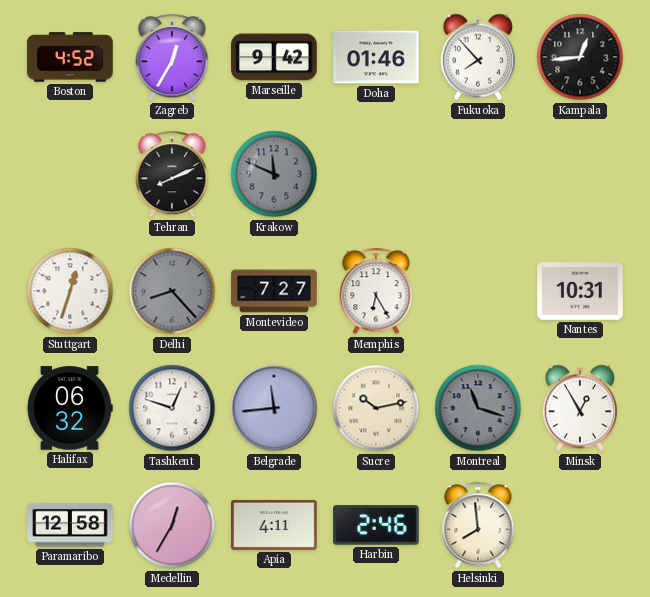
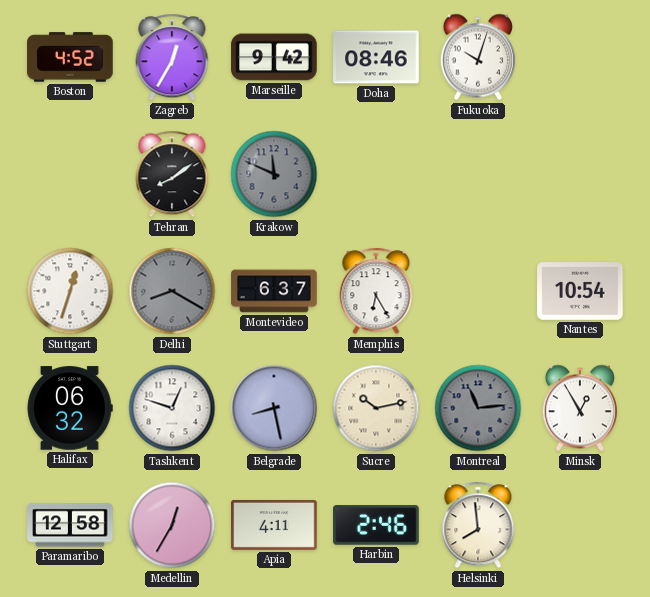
Doha: 01:46 -> 08:46 (376, 57)
Fukuoka: 7:53 -> 10:03 (478, 57)
Kampala: 12:44 -> none (580, 57)
Tehran: 8:11 -> 8:09 (172, 174)
Delhi: 8:23 -> 8:20 (172, 291)
Montevideo: 7:27 -> 6:37 (274, 291)
Nantes: 10:31 -> 10:54 (580, 291)
Belgrade: 11:44 -> 8:28 (274, 408)
Montreal: 11:18 -> 11:14 (478, 408)
